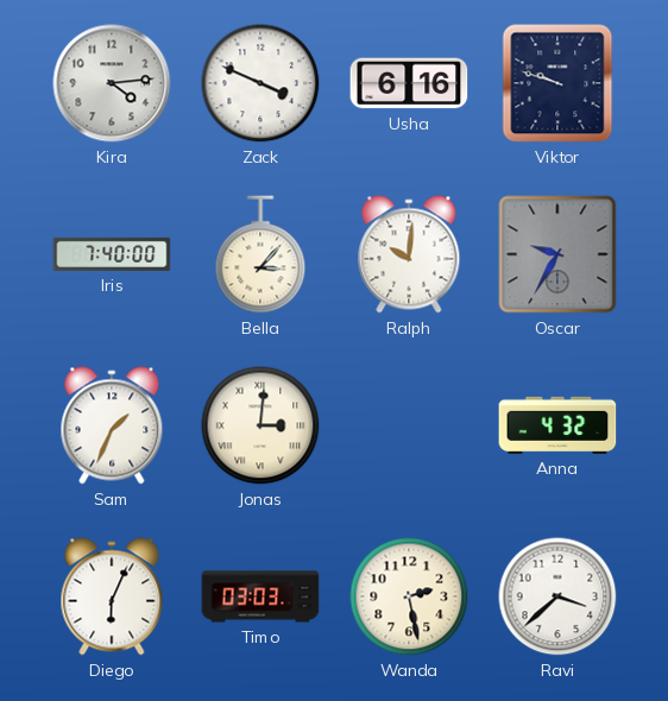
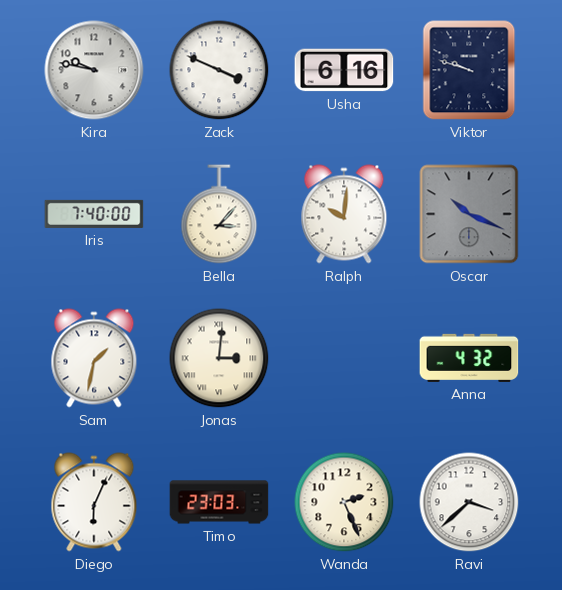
Kira: 4:14 -> 9:47 (94, 70)
Oscar: 9:35 -> 10:19 (469, 214)
Sam: 1:34 -> 1:32 (94, 358)
Timo: 03:03 -> 23:03 (219, 502)
Wanda: 2:28 -> 2:26 (344, 502)
